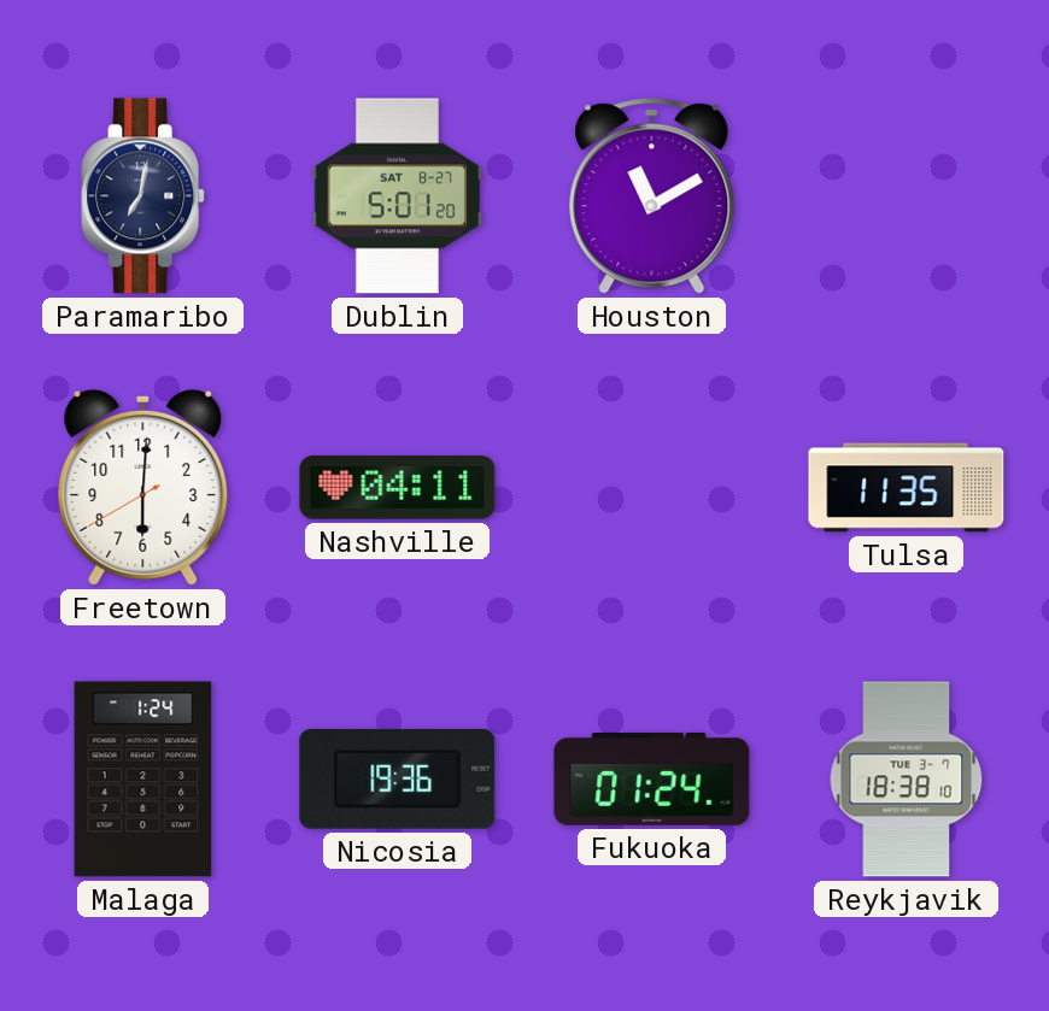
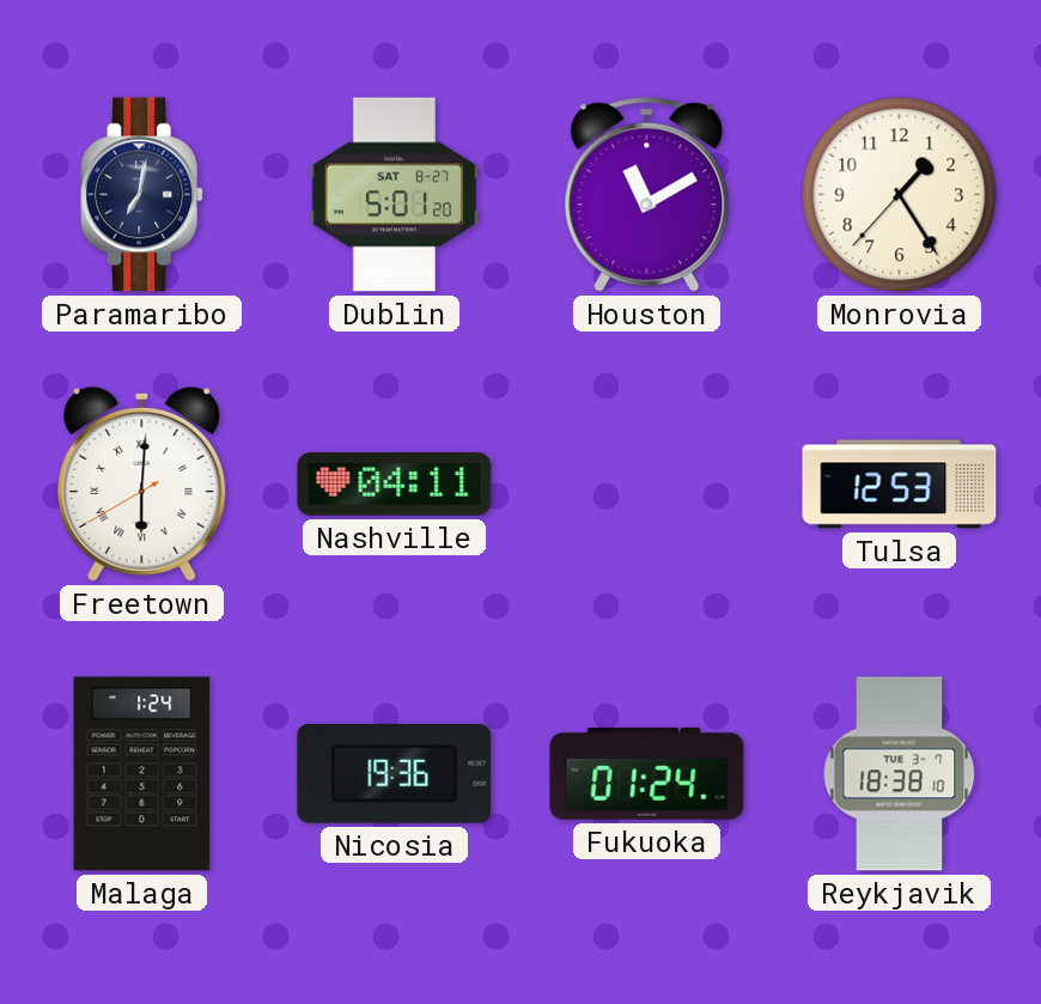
Monrovia: none -> 1:24 (900, 195)
Freetown numerals: Arabic -> Roman (142, 483)
Tulsa: 11:35 -> 12:53 (900, 485)
